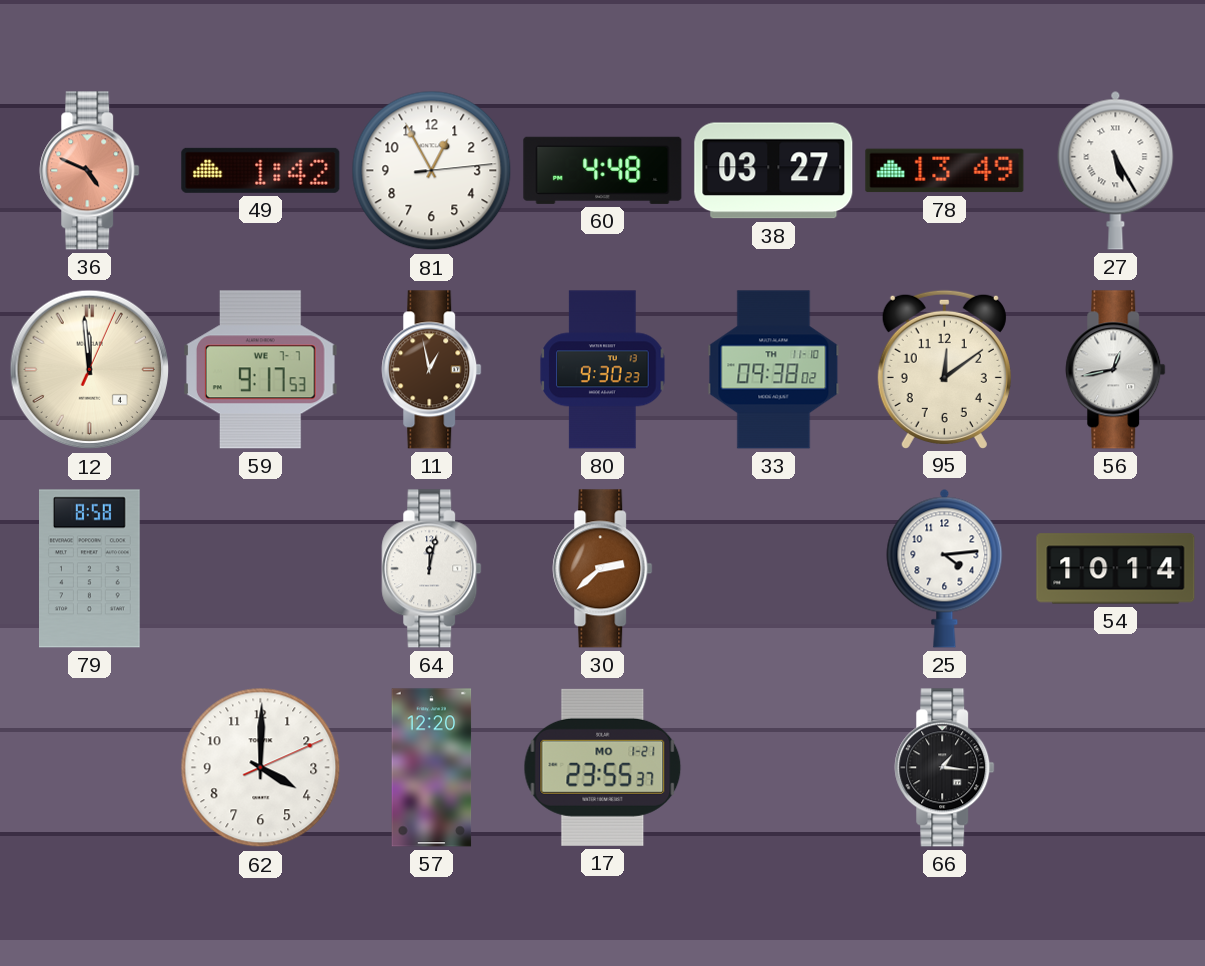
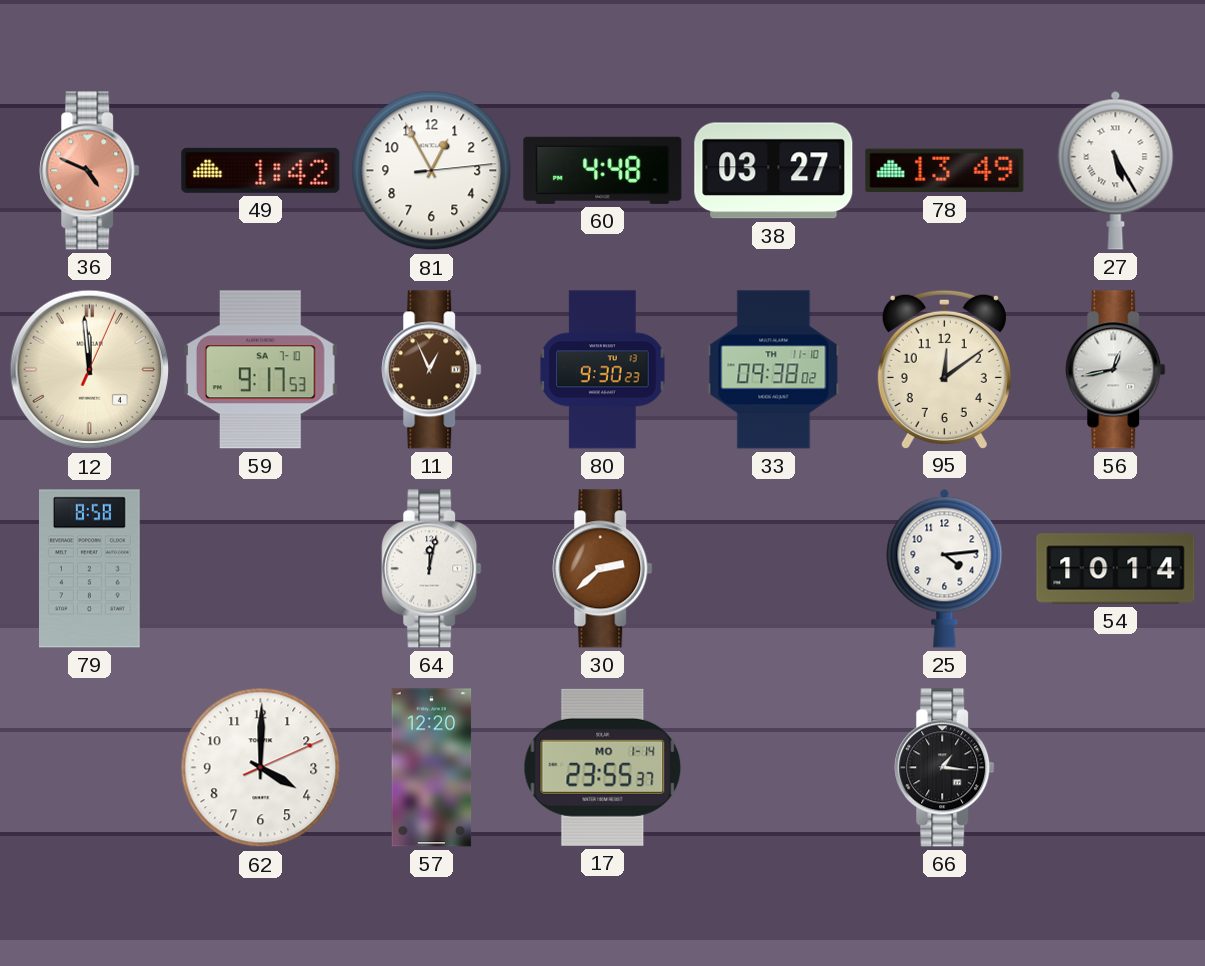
59 date: WE 7-7 -> SA 7-10 (260, 370)
11: 12:58 -> 12:56 (432, 370)
17 date: MO 1-21 -> MO 1-14 (603, 767)
